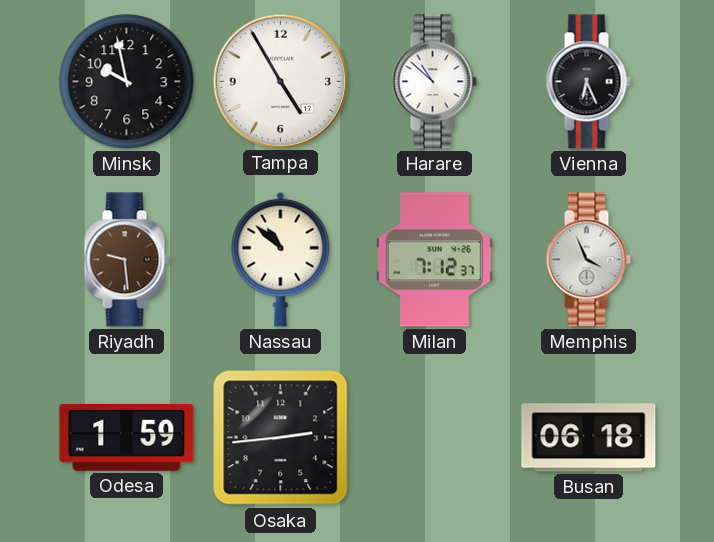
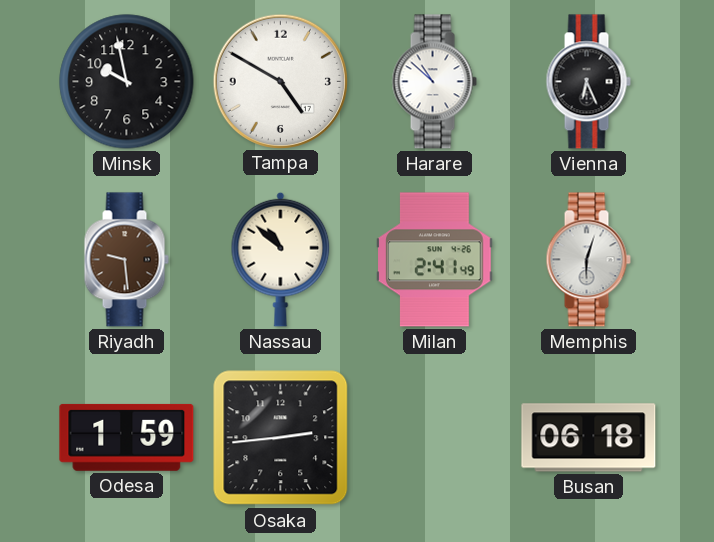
Tampa: 4:55 -> 4:50 (280, 81)
Milan: 7:12 -> 2:41 (435, 260)
Memphis: 3:56 -> 6:03 (588, 260)
